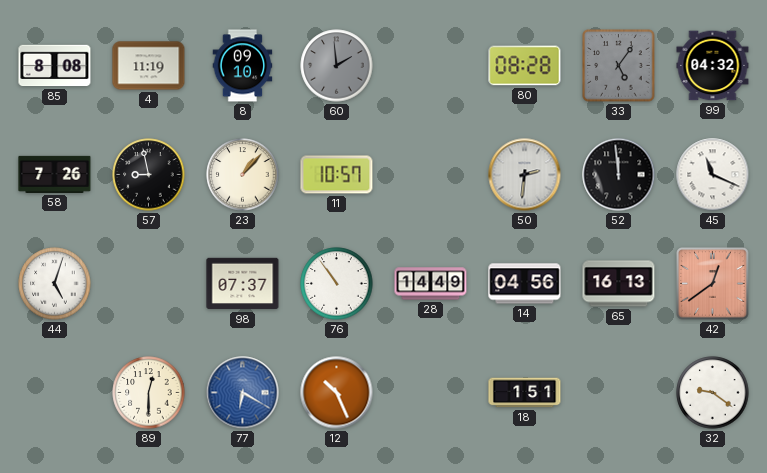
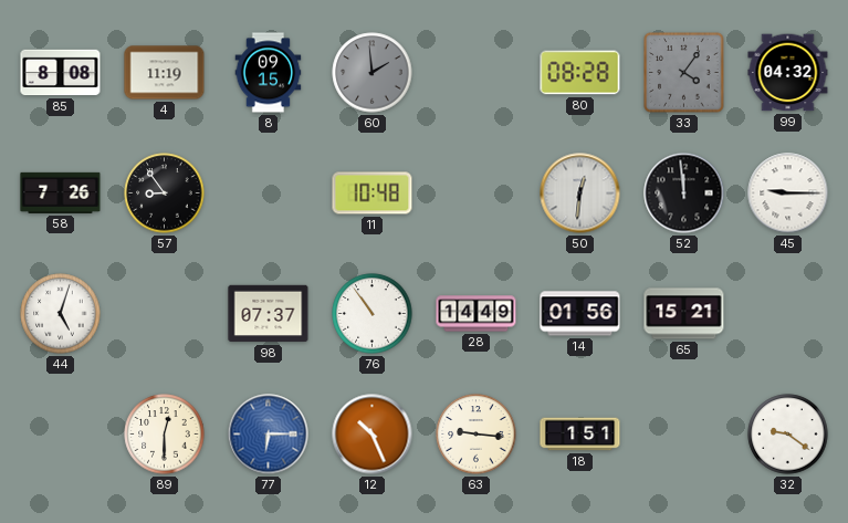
8: 09:10 -> 09:15 (269, 73)
33: 5:06 -> 4:06 (684, 73)
57: 8:58 -> 8:54 (165, 193)
23: 1:07 -> none (243, 175)
11: 10:57 -> 10:48 (373, 193)
50: 2:31 -> 12:31 (580, 193)
45: 11:19 -> 9:15 (788, 193)
14: 04:56 -> 01:56 (580, 314)
65: 16:13 -> 15:21 (684, 314)
42: 12:39 -> none (713, 284)
77: 6:20 -> 6:15 (269, 435)
63: none -> 9:16 (477, 435)
